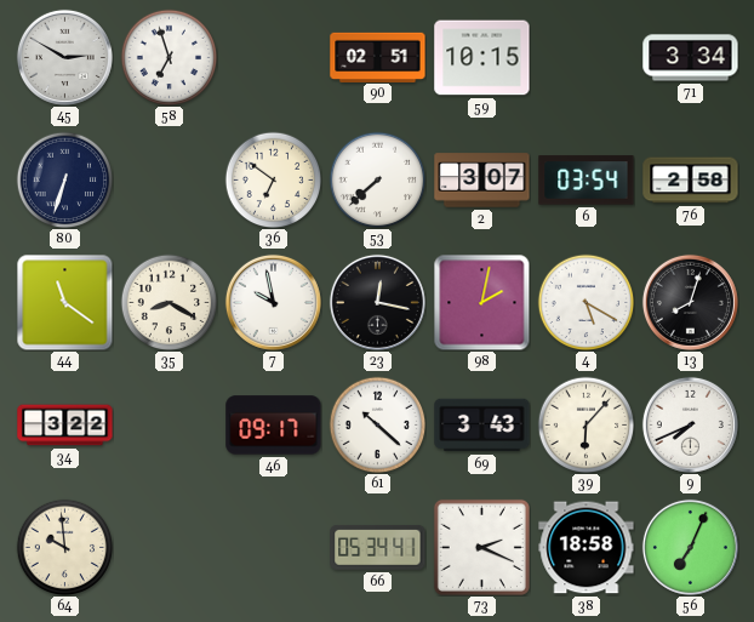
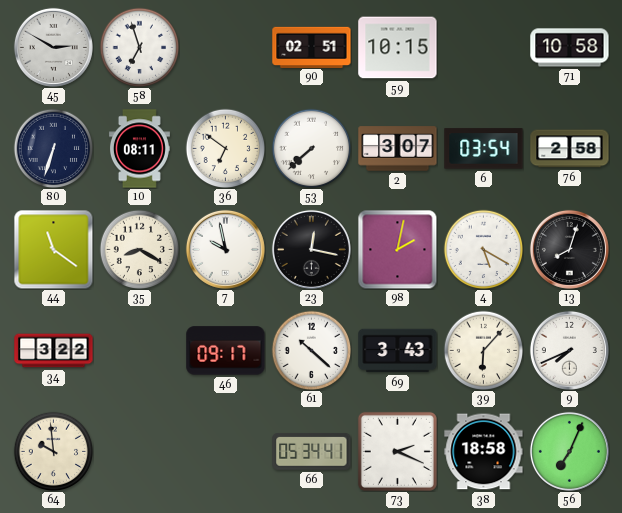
71: 3:34 -> 10:58 (570, 48)
10: none -> 08:11 (139, 149)
